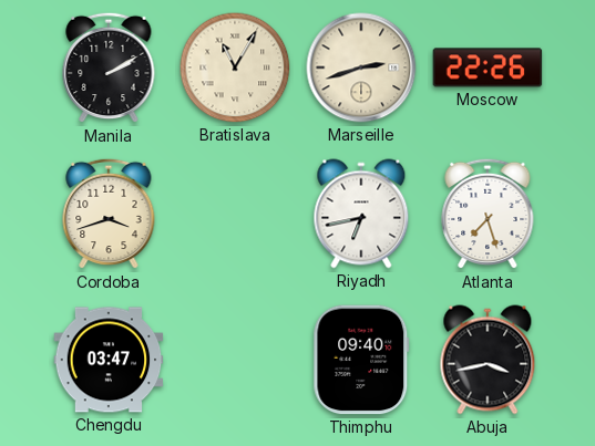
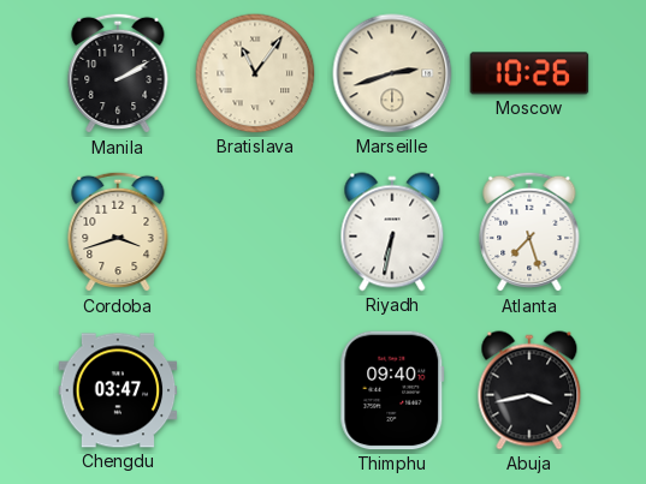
Bratislava: 11:05 -> 11:06 (255, 73)
Moscow: 22:26 -> 10:26 (529, 73)
Riyadh: 6:43 -> 6:32 (392, 232)
